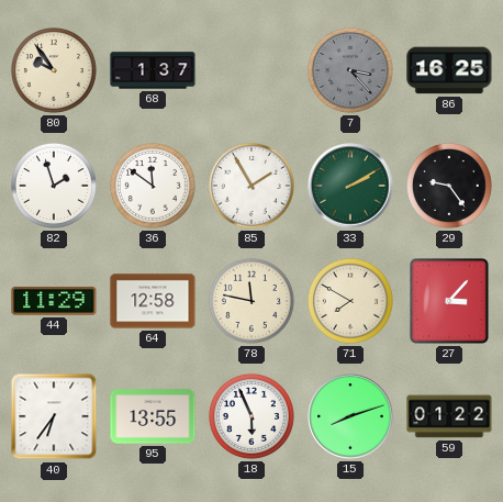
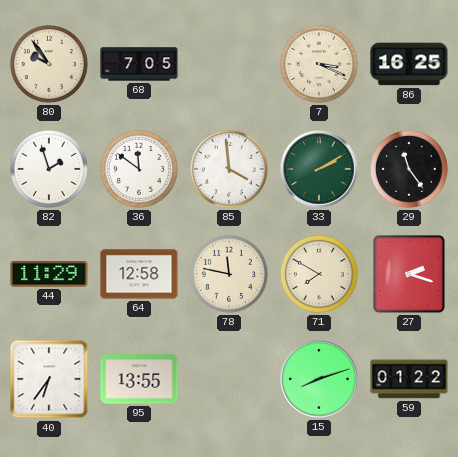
68: 1:37 -> 7:05 (139, 64)
7: 3:23 -> 3:19 (319, 64)
7 dial: grey -> cream (319, 64)
85: 1:55 -> 3:59 (229, 169)
29: 9:24 -> 11:24 (409, 169)
27: 3:07 -> 2:18 (410, 274)
18: 5:56 -> none (251, 416)
